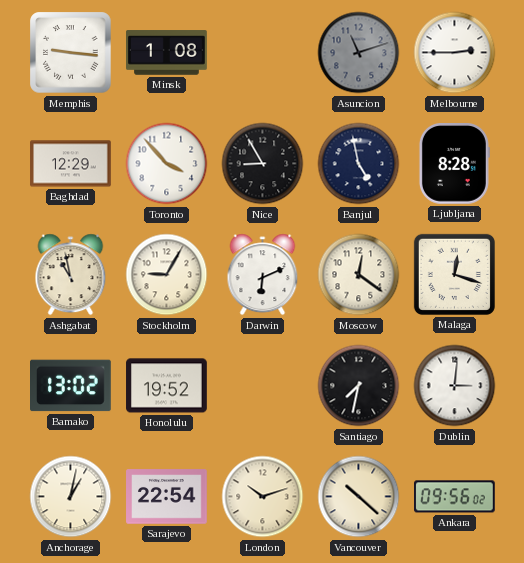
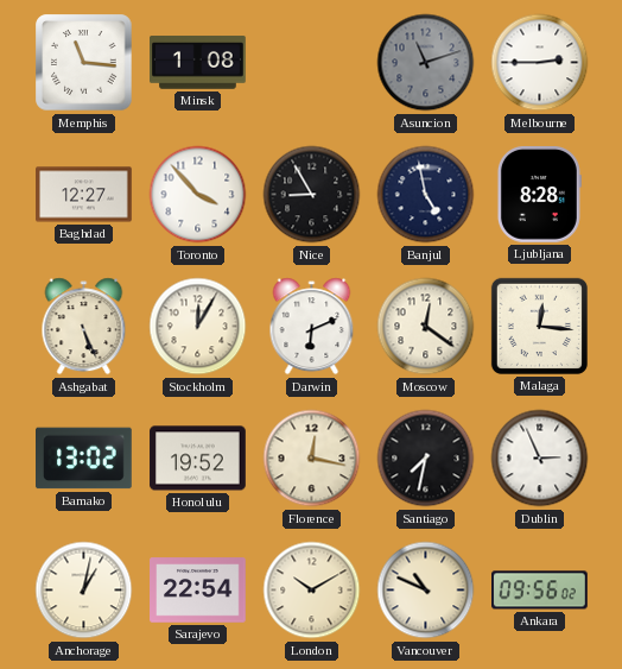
Memphis: 9:16 -> 11:16 (84, 63)
Baghdad: 12:29 -> 12:27 (84, 195)
Ashgabat: 10:58 -> 5:26 (84, 327)
Stockholm: 9:05 -> 12:05 (198, 327)
Malaga: 12:18 -> 12:16 (539, 326)
Florence: none -> 12:17 (312, 459)
Dublin: 3:01 -> 2:56 (540, 459)
London: 10:12 -> 10:10 (312, 591)
Vancouver: 10:22 -> 10:49 (426, 591)
